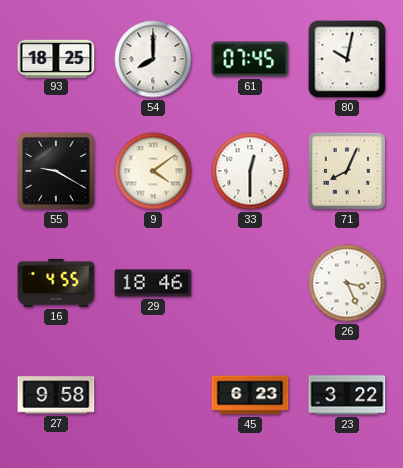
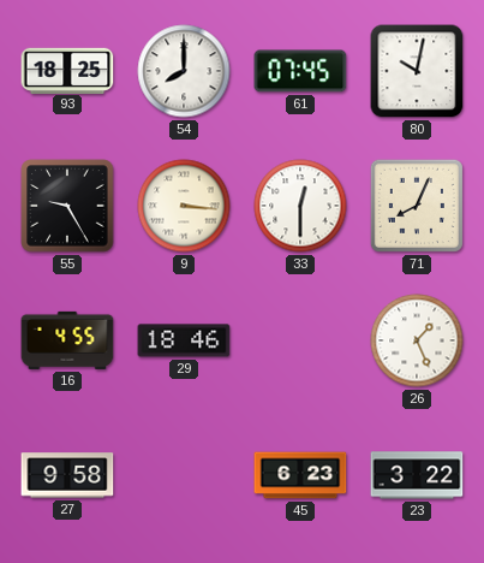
55: 9:20 -> 9:25 (67, 206)
9: 4:09 -> 3:16 (184, 206)
26: 3:26 -> 1:26 (417, 340)
